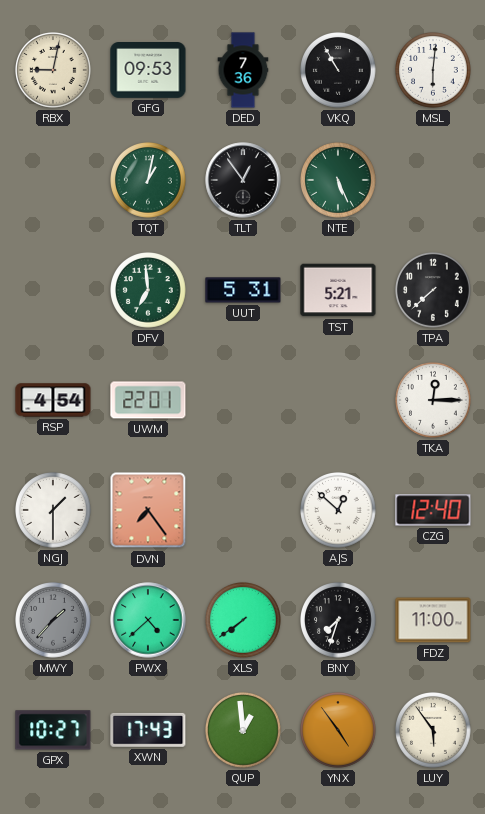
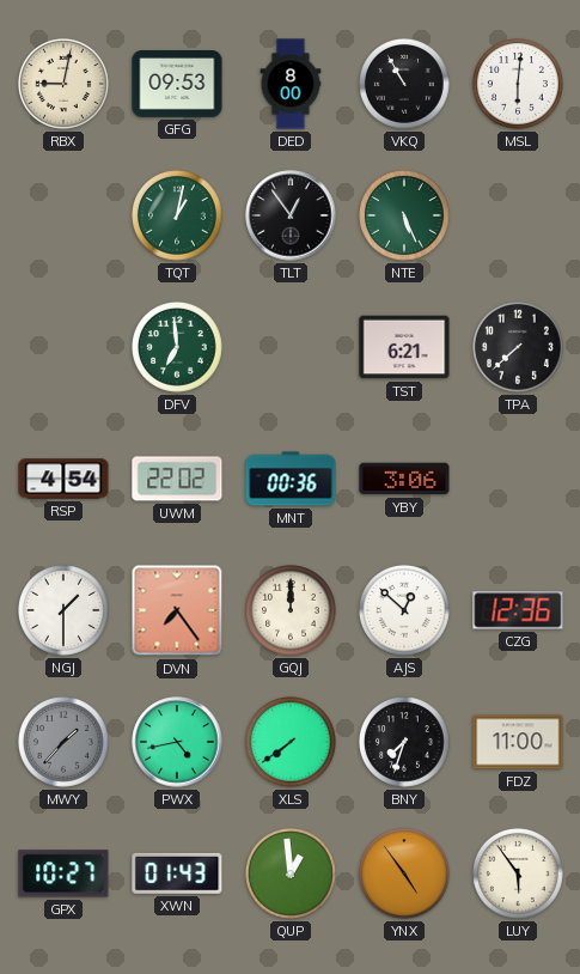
DED: 7:36 -> 8:00 (291, 84)
UUT: 5:31 -> none (243, 290)
TST: 5:21 -> 6:21 (404, 347)
UWM: 22:01 -> 22:02 (177, 479)
MNT: none -> 00:36 (291, 479)
YBY: none -> 3:06 (404, 479)
TKA: 12:15 -> none (434, 401)
GQJ: none -> 12:00 (292, 611)
CZG: 12:40 -> 12:36 (518, 610)
PWX: 4:38 -> 4:43 (177, 742)
XWN: 17:43 -> 01:43 (177, 873)
